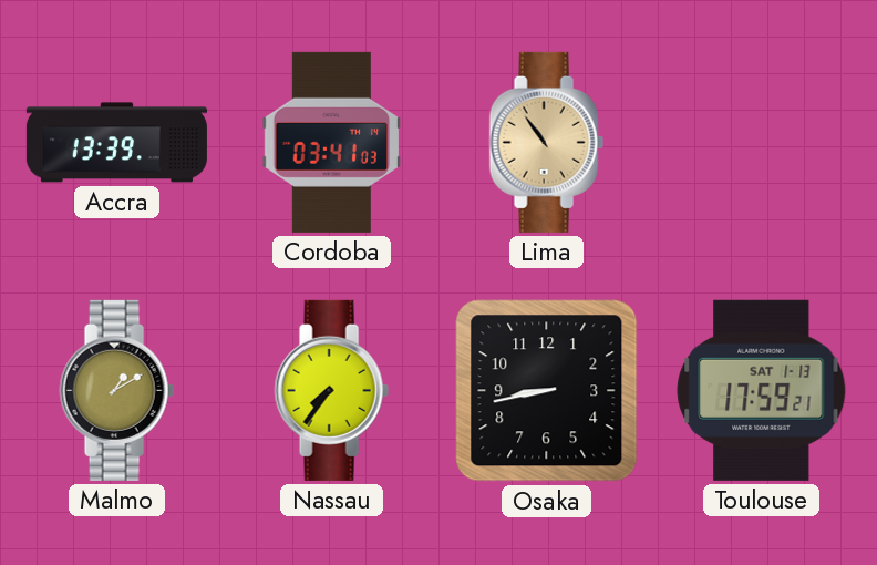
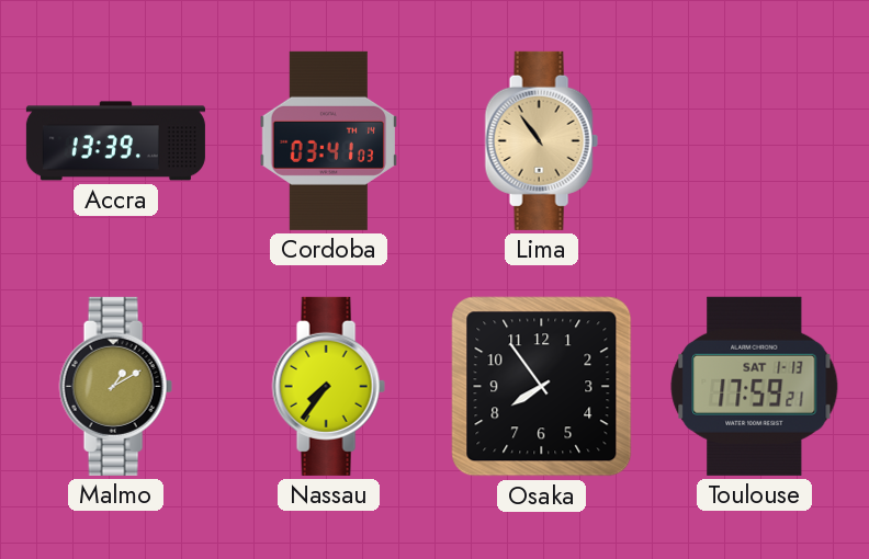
Osaka: 8:43 -> 7:54 (542, 387)
